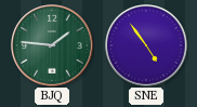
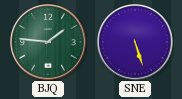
SNE: 4:54 -> 5:27 (135, 42)
